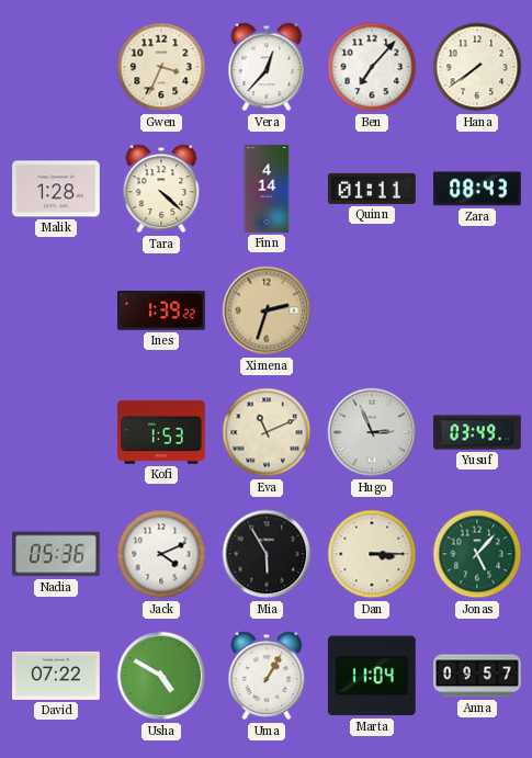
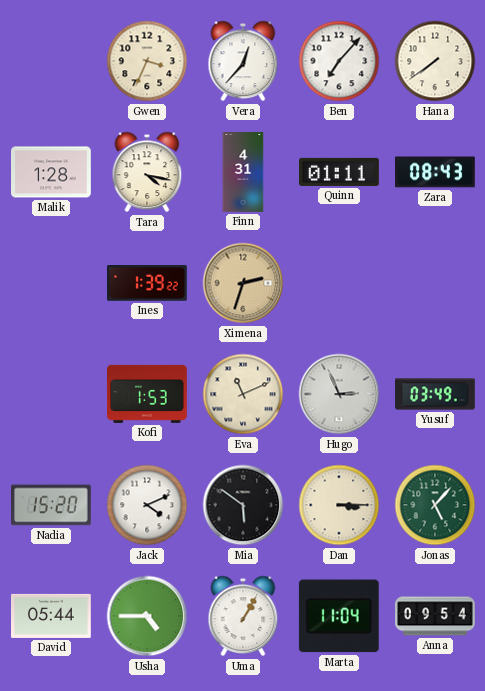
Tara: 4:22 -> 4:17 (147, 172)
Finn: 4:14 -> 4:31 (243, 172)
Nadia: 05:36 -> 15:20 (52, 505)
Mia: 5:55 -> 5:51 (243, 505)
David: 07:22 -> 05:44 (52, 616)
Usha: 4:50 -> 4:45 (147, 616)
Anna: 09:57 -> 09:54 (435, 616)
